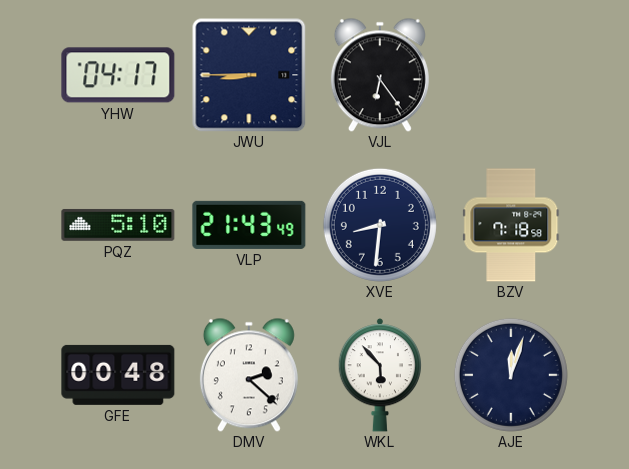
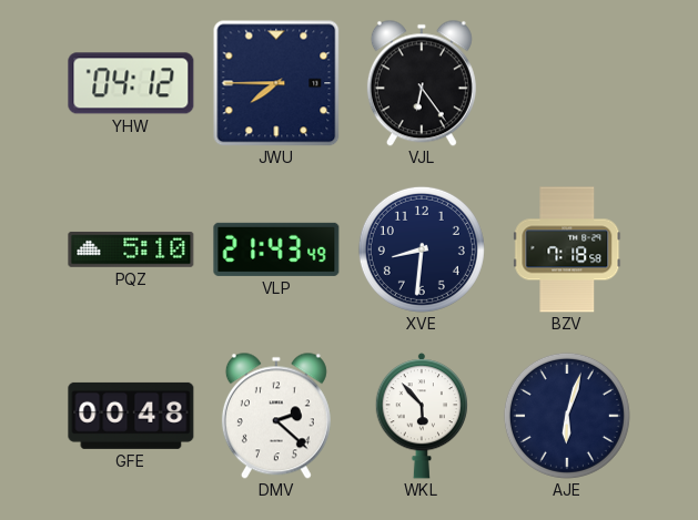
YHW: 04:17 -> 04:12 (131, 83)
JWU: 8:45 -> 7:45 (276, 83)
AJE: 12:03 -> 6:03 (567, 416)
